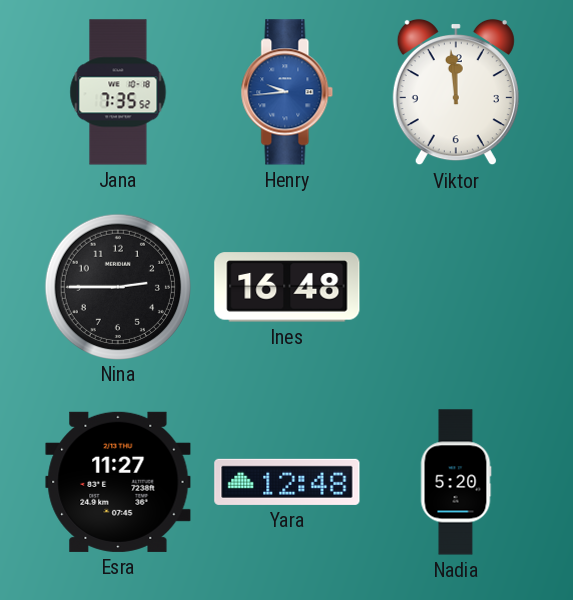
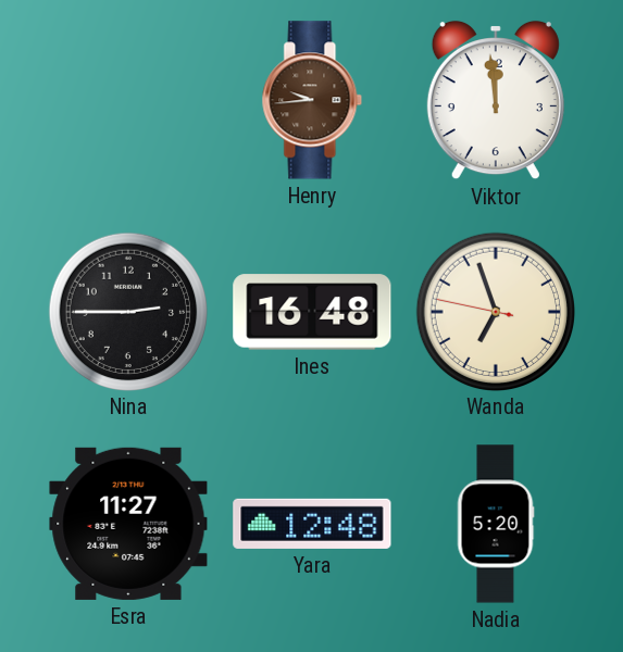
Jana: 7:35 -> none (118, 92)
Henry dial: blue -> brown (312, 100)
Wanda: none -> 6:56 (495, 311)
